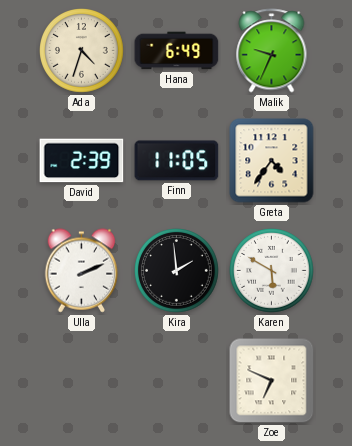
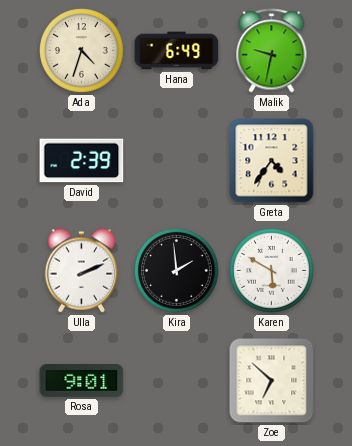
Malik: 9:34 -> 9:32 (272, 51)
Finn: 11:05 -> none (177, 161)
Rosa: none -> 9:01 (82, 380)
Zoe: 6:49 -> 6:52 (272, 381)
